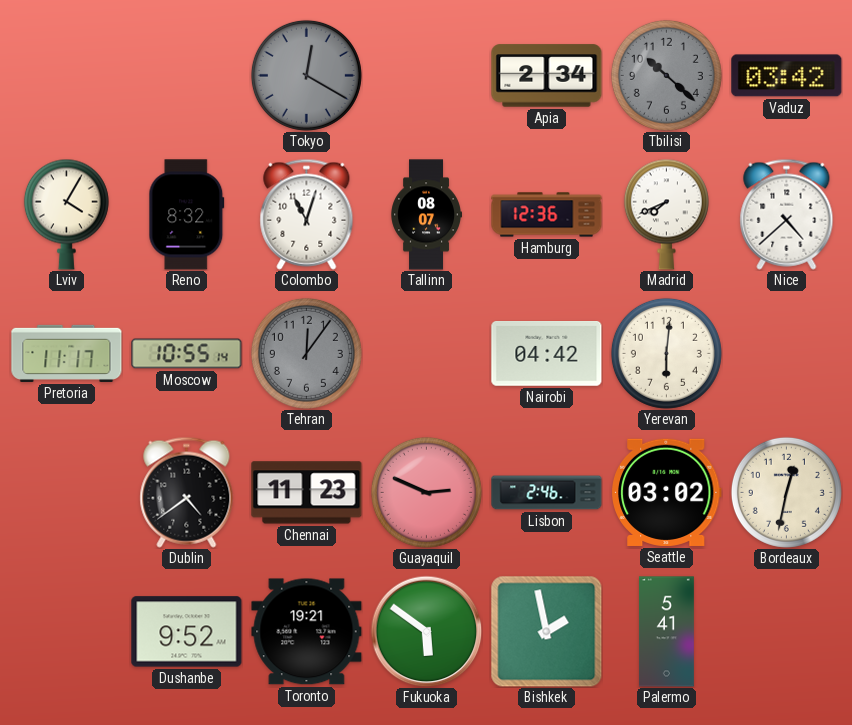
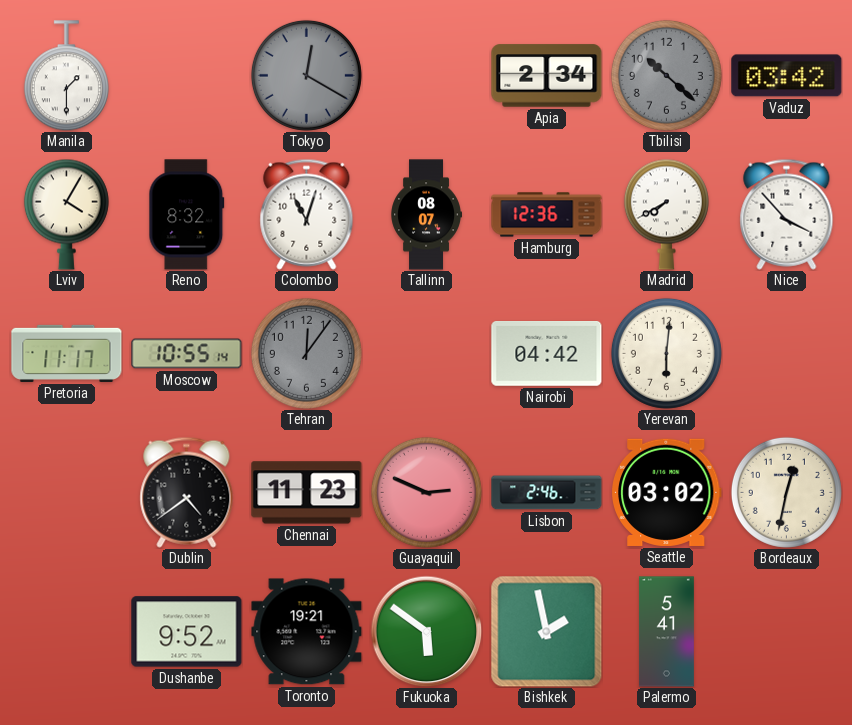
Manila: none -> 1:30 (66, 76)
Madrid: 7:41 -> 7:40 (666, 214)
Nice: 4:38 -> 3:53 (787, 214)
